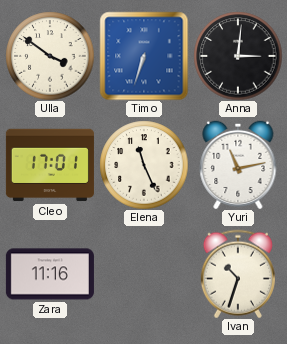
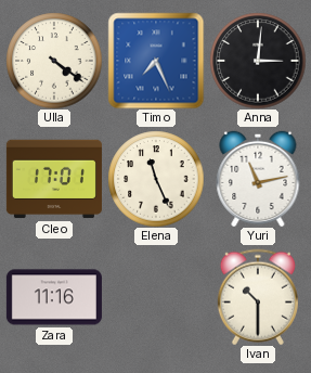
Ulla: 3:51 -> 4:21 (54, 61)
Timo: 6:33 -> 7:26 (156, 61)
Ivan: 10:33 -> 10:30 (258, 297)
